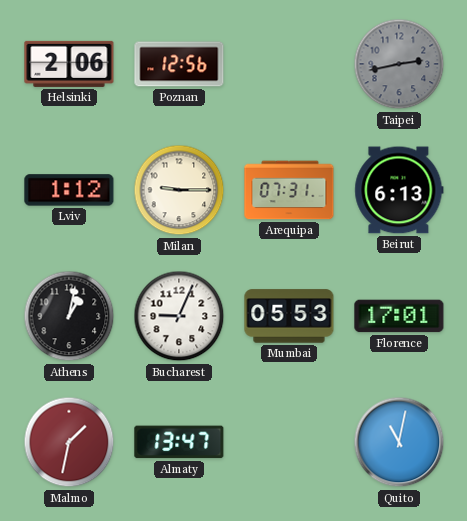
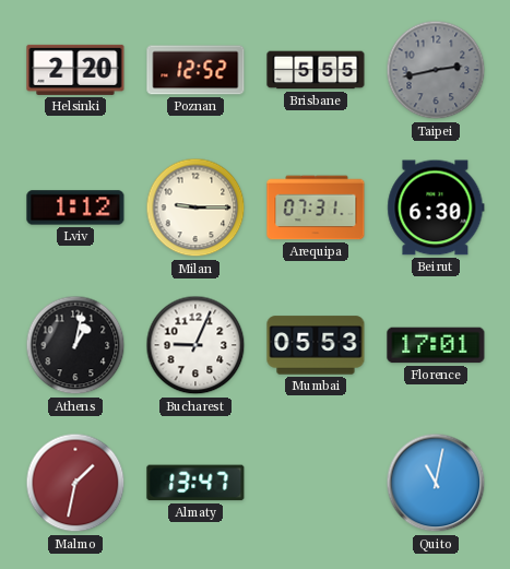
Helsinki: 2:06 -> 2:20 (75, 70)
Poznan: 12:56 -> 12:52 (195, 70)
Brisbane: none -> 5:55 (316, 70)
Beirut: 6:13 -> 6:30 (436, 208)
